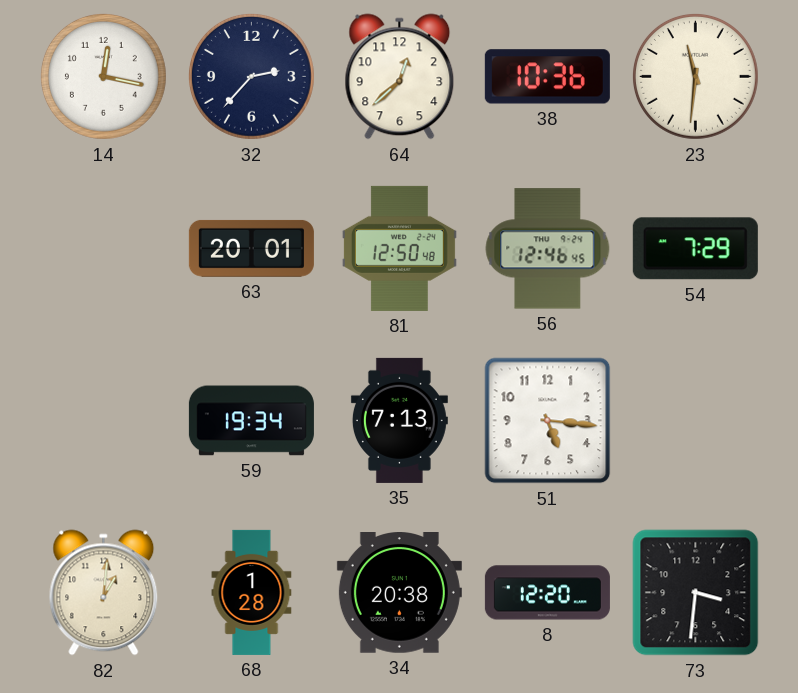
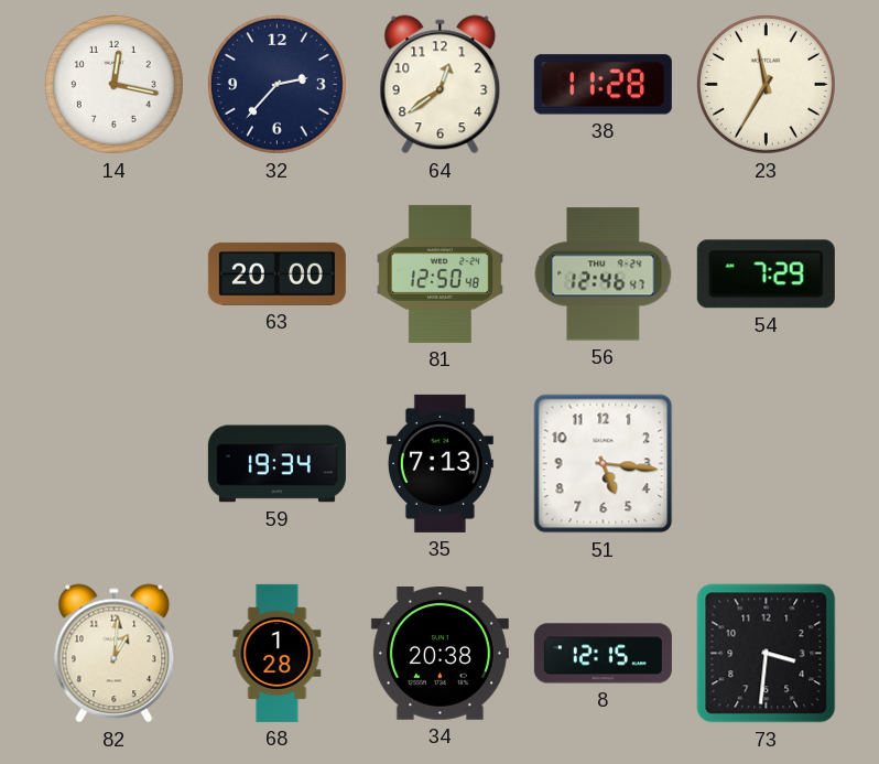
64: 12:38 -> 12:39 (441, 85)
38: 10:36 -> 11:28 (603, 85)
23: 11:31 -> 11:35 (766, 84)
63: 20:01 -> 20:00 (276, 273)
56: 12:46:45 -> 12:46:47 (604, 275)
8: 12:20 -> 12:15 (603, 654)
